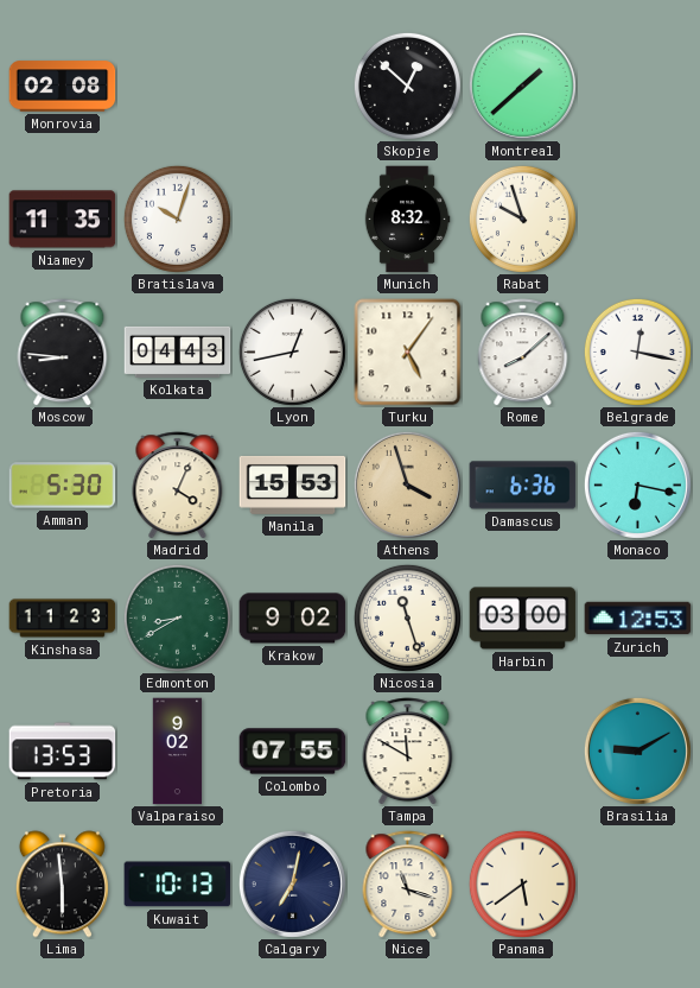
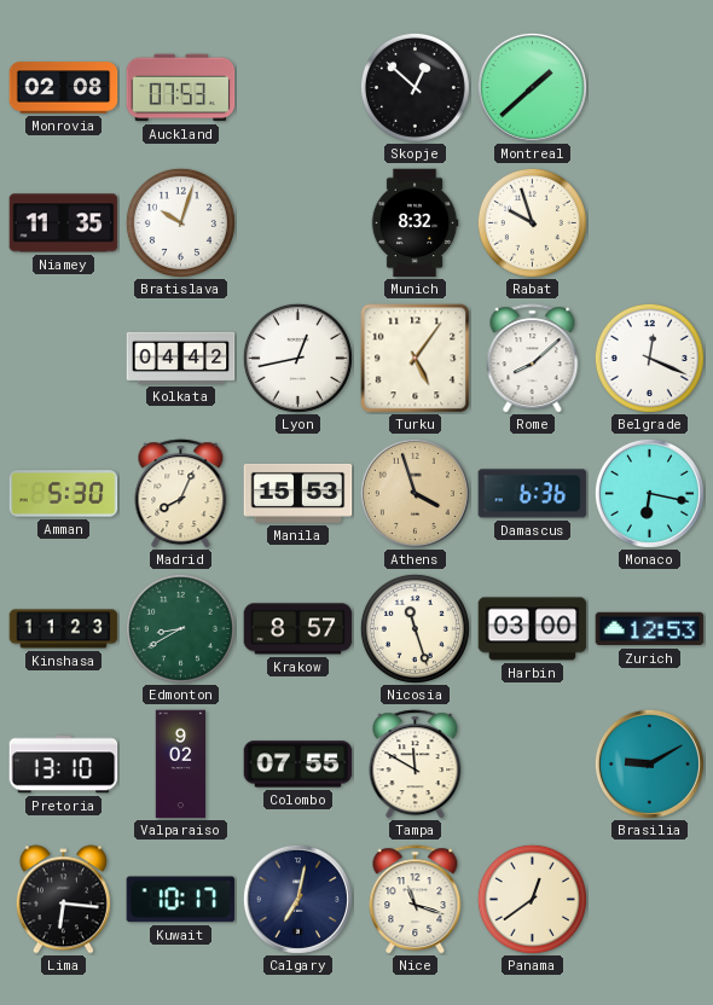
Auckland: none -> 07:53 (181, 88)
Moscow: 8:46 -> none (63, 353)
Kolkata: 04:43 -> 04:42 (181, 358)
Belgrade: 12:17 -> 12:19 (649, 358)
Madrid: 4:04 -> 8:04 (181, 494)
Krakow: 9:02 -> 8:57 (298, 629)
Pretoria: 13:53 -> 13:10 (64, 765)
Lima: 5:59 -> 6:16 (63, 900)
Kuwait: 10:13 -> 10:17 (181, 900)
Panama: 5:39 -> 12:39 (532, 899)
